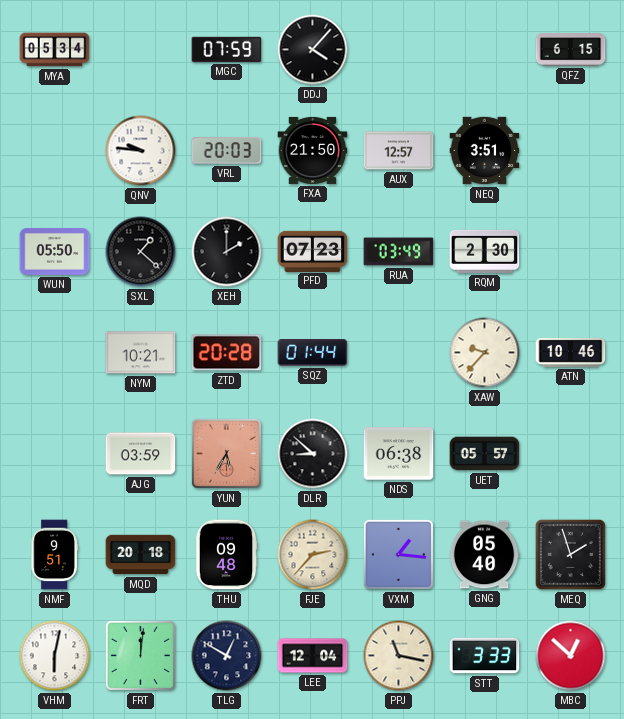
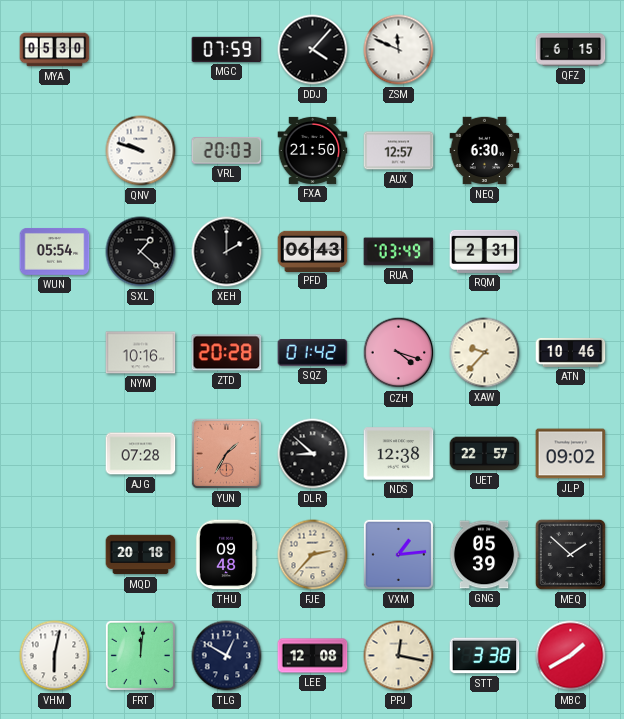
MYA: 05:34 -> 05:30 (55, 50)
ZSM: none -> 11:49 (399, 50)
QNV: 9:46 -> 9:48 (141, 151)
NEQ: 3:51 -> 6:30 (485, 151)
WUN: 05:50 -> 05:54 (55, 252)
PFD: 07:23 -> 06:43 (313, 251)
RQM: 2:30 -> 2:31 (485, 251)
NYM: 10:21 -> 10:16 (141, 353)
SQZ: 01:44 -> 01:42 (313, 353)
CZH: none -> 4:18 (399, 353)
AJG: 03:59 -> 07:28 (141, 454)
YUN: 5:35 -> 1:35 (226, 453)
NDS: 06:38 -> 12:38 (399, 454)
UET: 05:57 -> 22:57 (485, 454)
JLP: none -> 09:02 (571, 454)
NMF: 9:51 -> none (54, 555)
VXM: 1:16 -> 1:14 (398, 554)
GNG: 05:40 -> 05:39 (484, 555)
MEQ: 1:57 -> 1:52 (570, 554)
LEE: 12:04 -> 12:08 (313, 656)
PPJ: 11:17 -> 12:17 (399, 656)
STT: 3:33 -> 3:38 (485, 656)
MBC: 12:52 -> 1:40 (571, 656)
